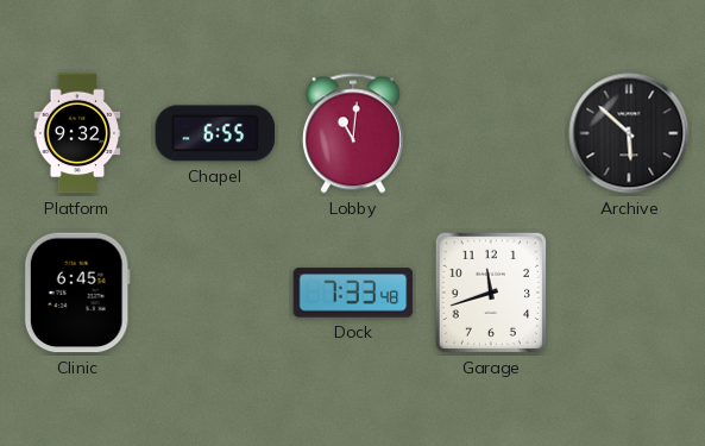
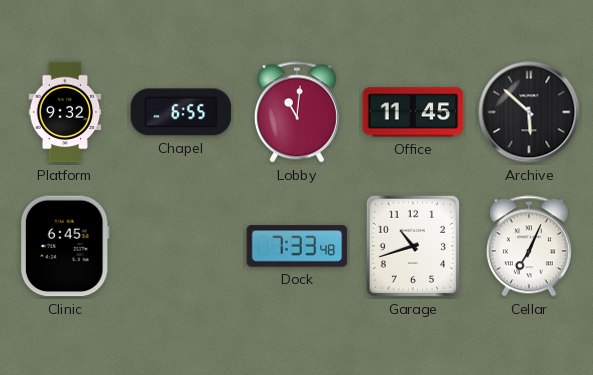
Office: none -> 11:45 (413, 112)
Garage: 11:42 -> 10:42 (413, 246)
Cellar: none -> 7:04 (529, 246)
